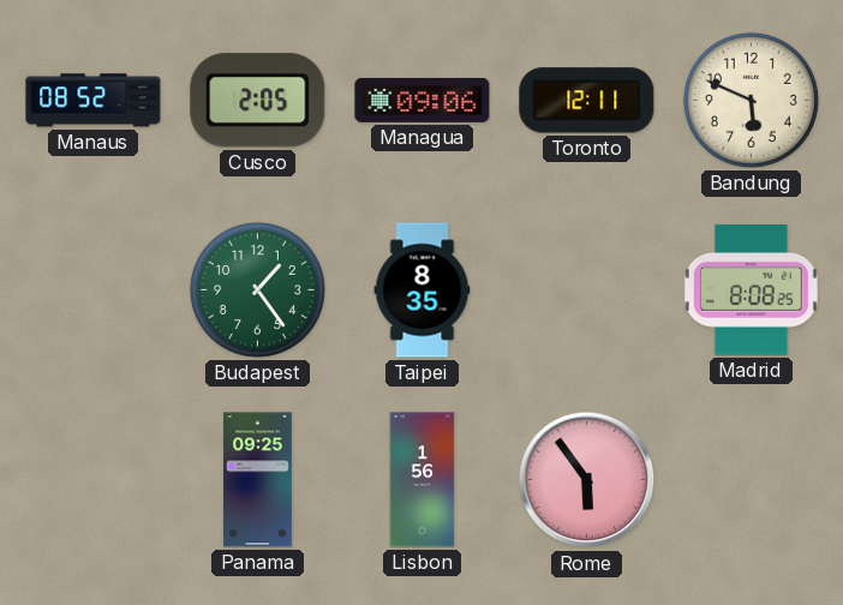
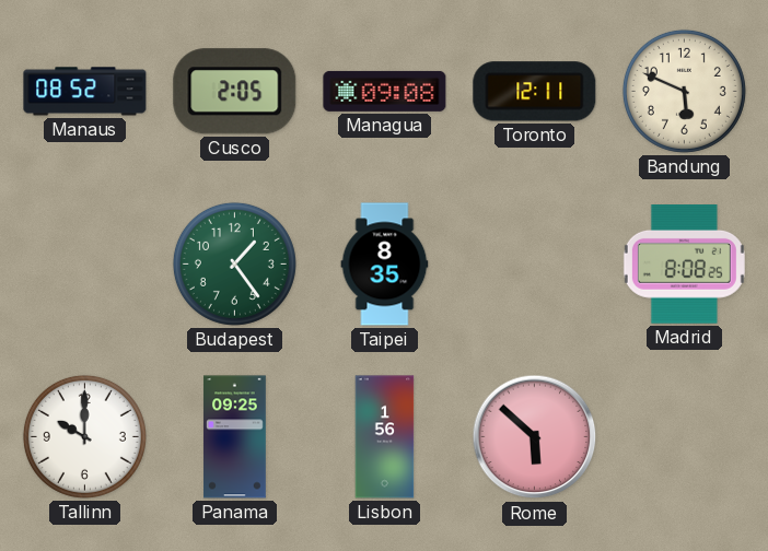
Managua: 09:06 -> 09:08 (385, 91)
Tallinn: none -> 10:00 (84, 436)
Rome: 5:54 -> 5:52 (535, 437)
